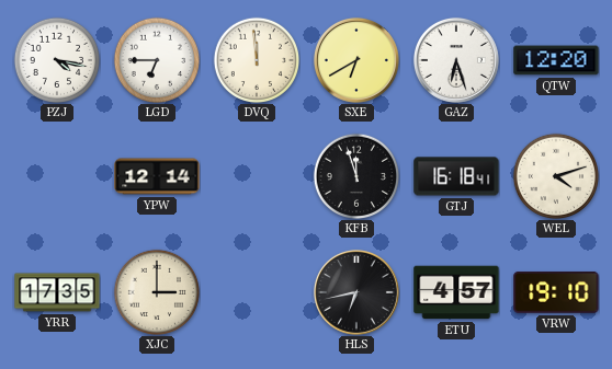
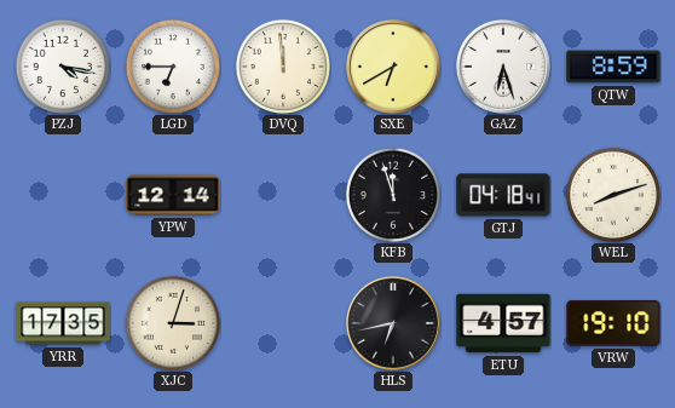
QTW: 12:20 -> 8:59 (613, 67)
GTJ: 16:18 -> 04:18 (503, 195)
WEL: 4:12 -> 8:12 (612, 194)
XJC: 3:00 -> 3:03 (172, 322)
